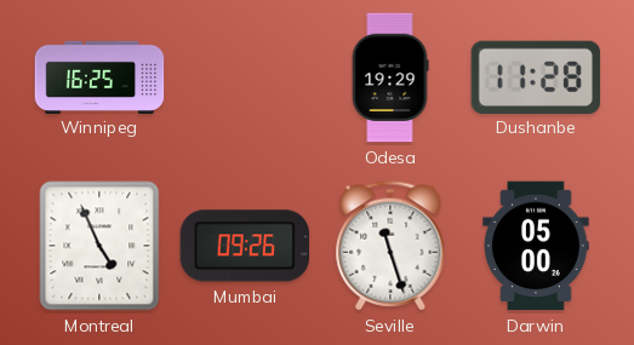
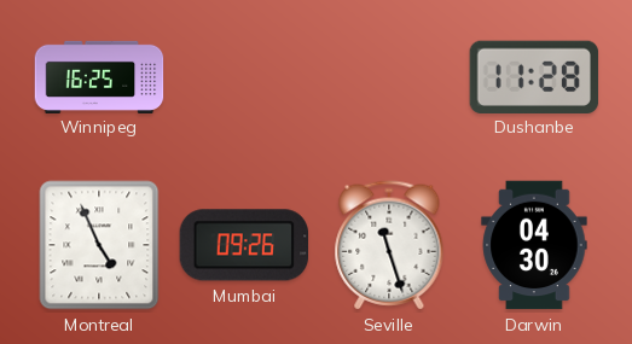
Odesa: 19:29 -> none (390, 77)
Darwin: 05:00 -> 04:30 (534, 245)
